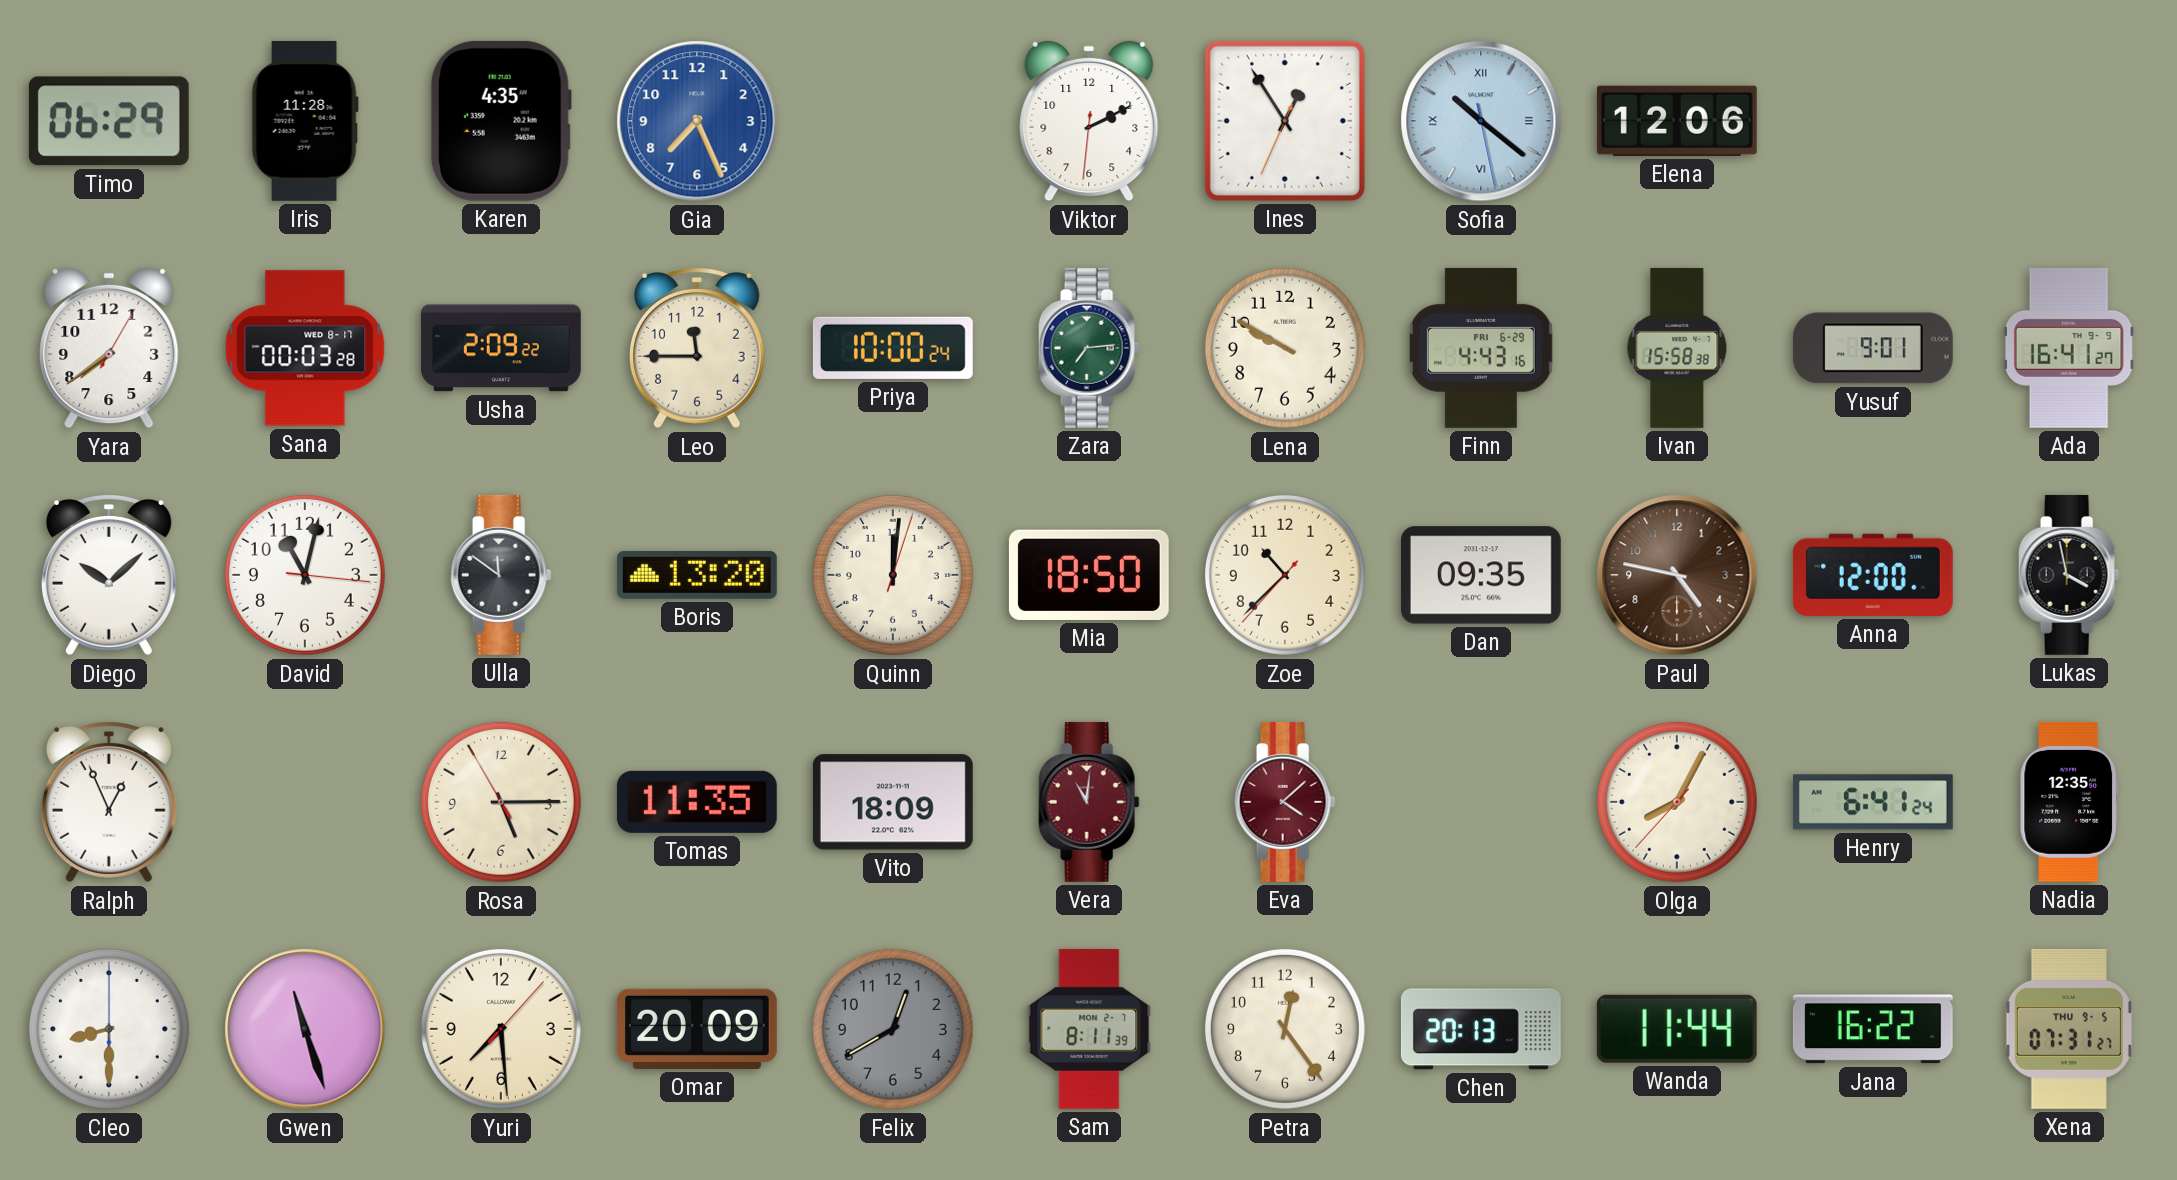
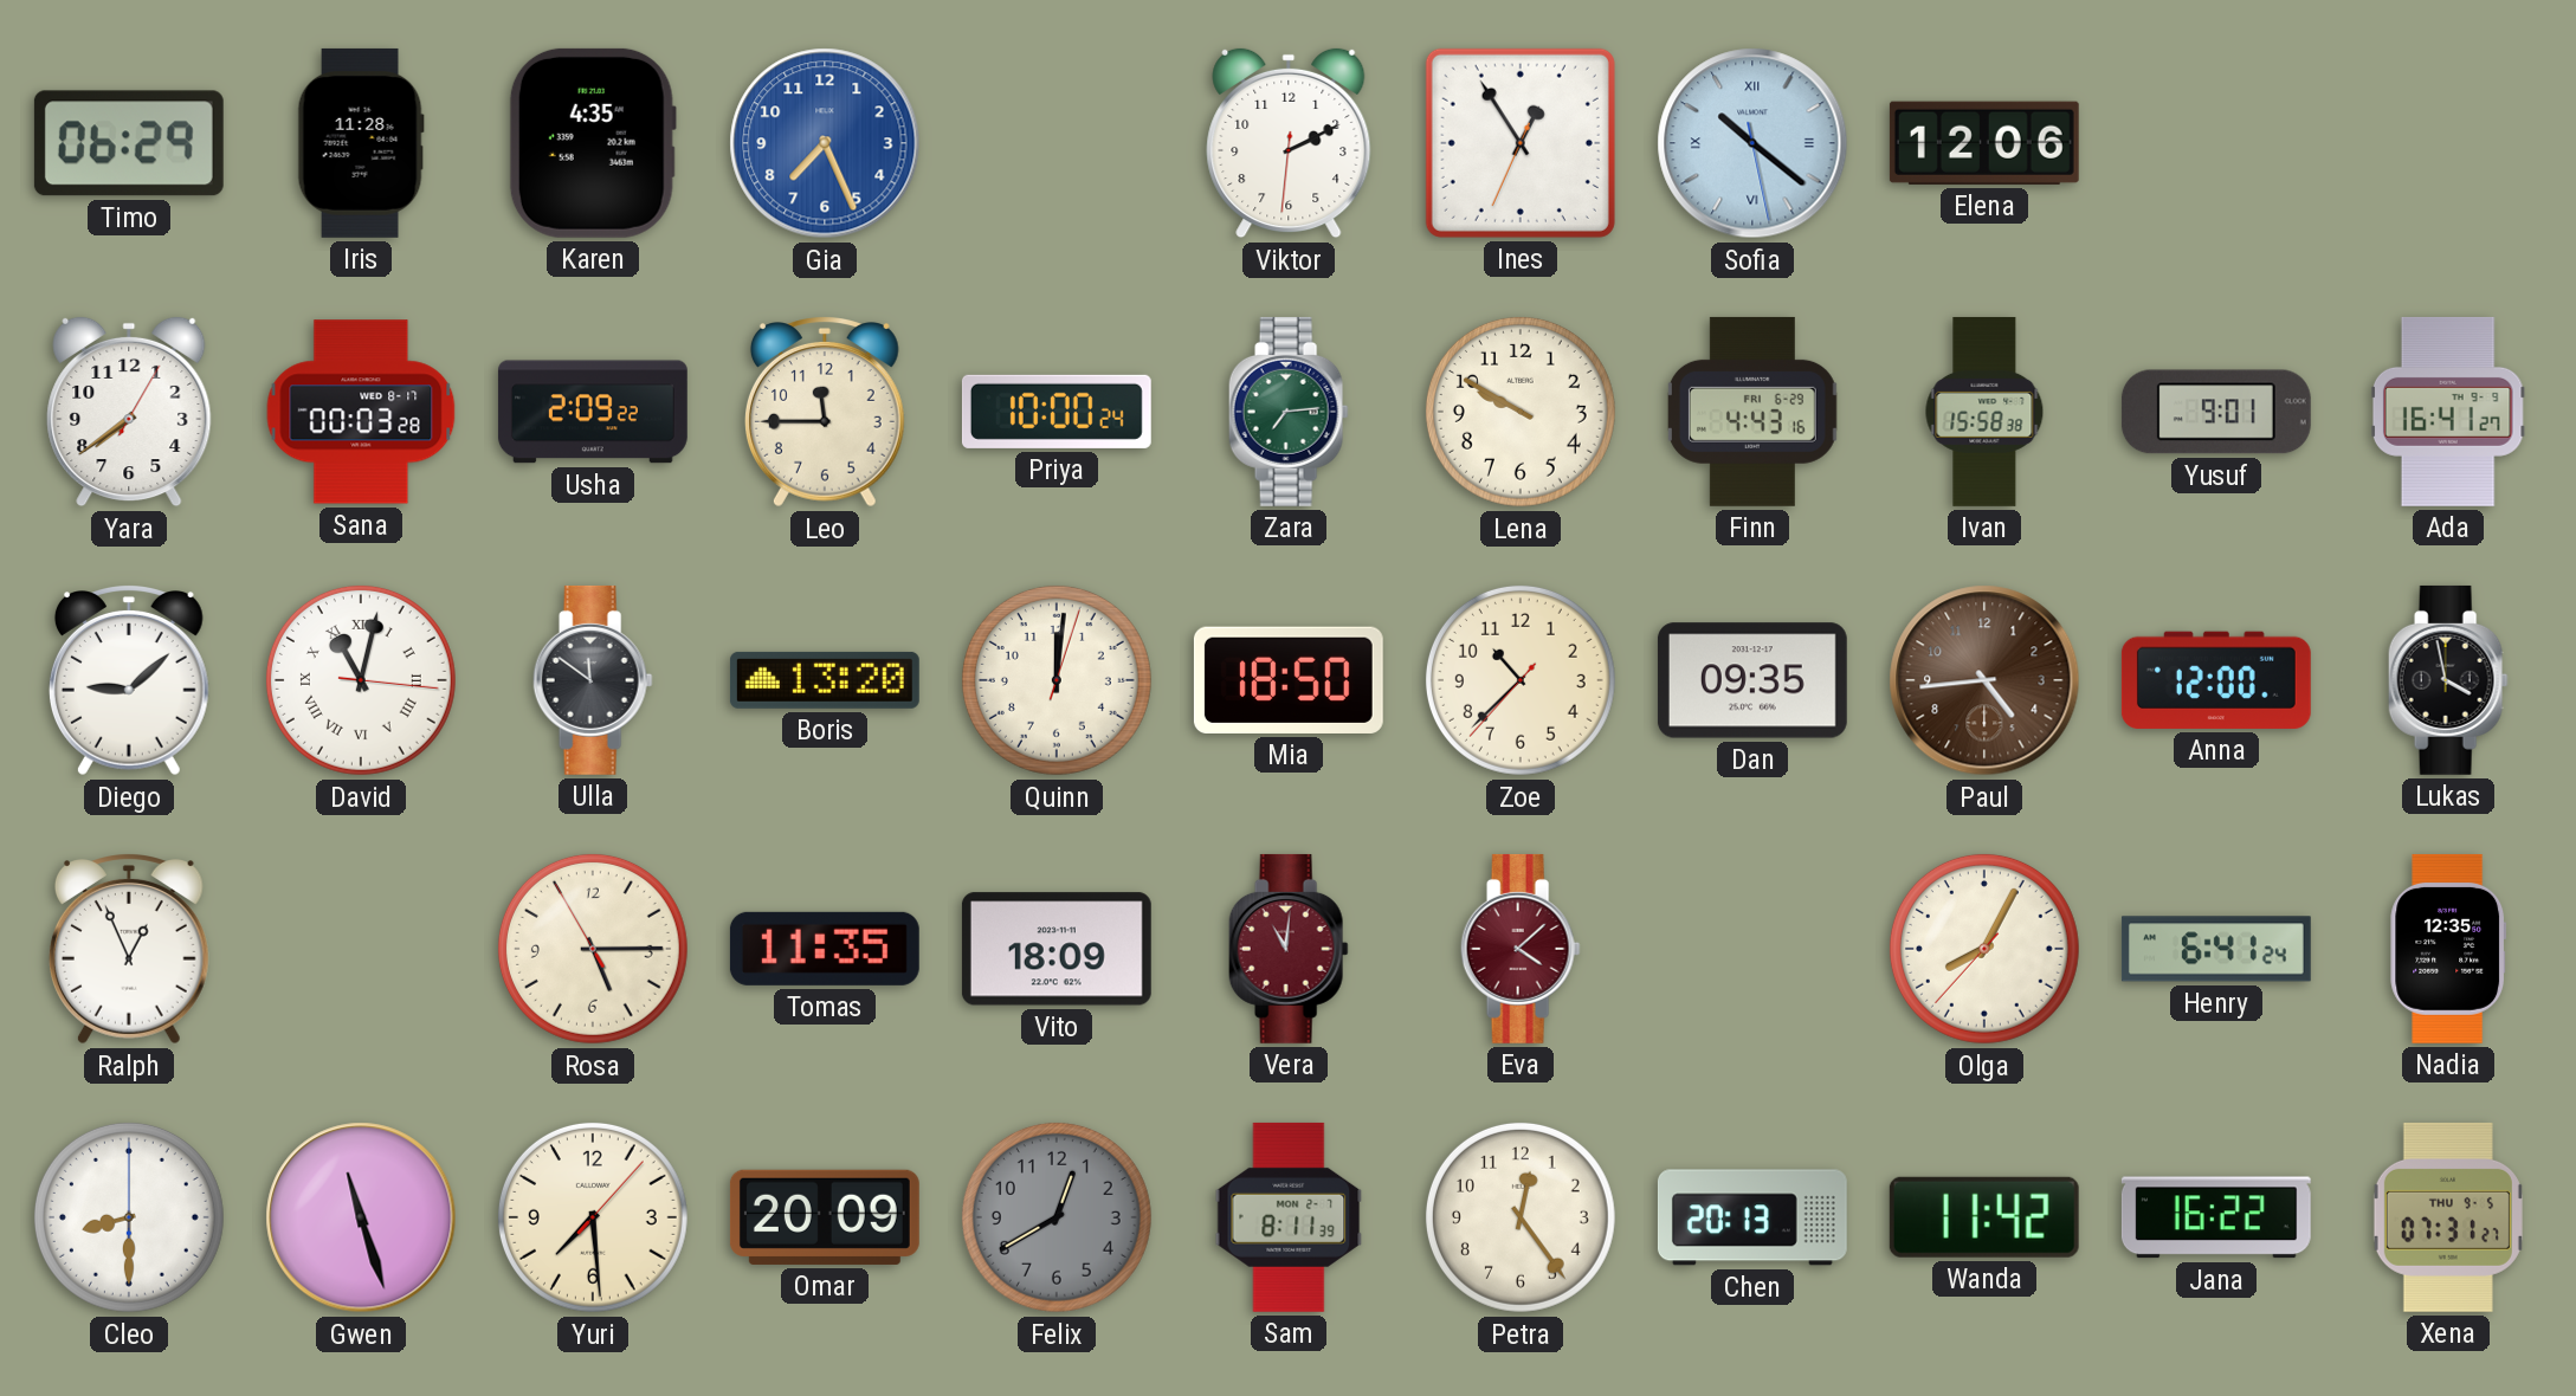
Diego: 10:08 -> 9:08 (129, 681)
David numerals: Arabic -> Roman (361, 680)
Paul: 4:47 -> 4:44 (1984, 680)
Wanda: 11:44 -> 11:42 (1984, 1217)
